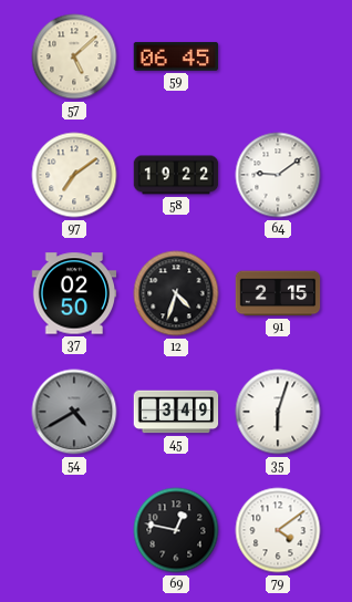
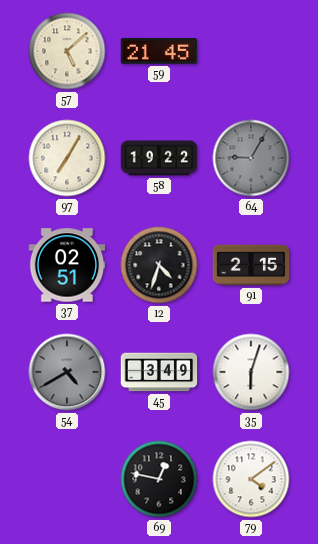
59: 06:45 -> 21:45 (159, 51)
97: 7:09 -> 7:05 (67, 158)
64: 9:09 -> 9:05 (251, 158)
64 dial: white -> grey (251, 158)
37: 02:50 -> 02:51 (67, 265)
